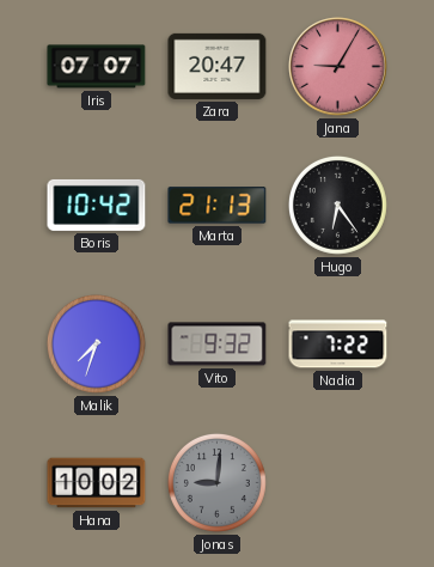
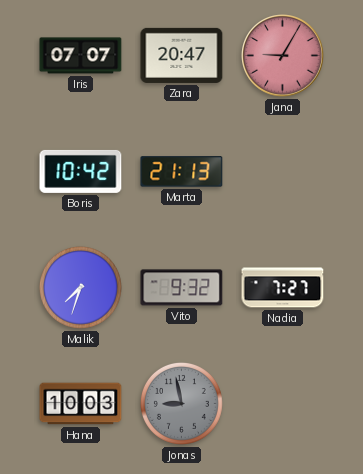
Hugo: 6:24 -> none (337, 205)
Nadia: 7:22 -> 7:27 (283, 288)
Hana: 10:02 -> 10:03 (81, 404)
Jonas: 9:01 -> 8:58 (181, 403)
